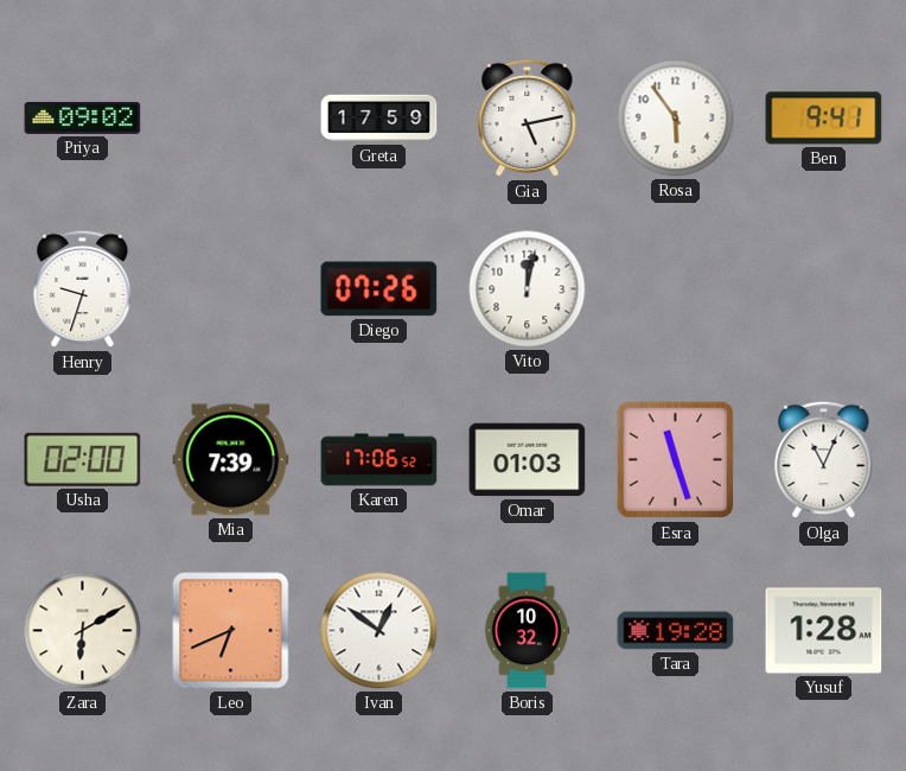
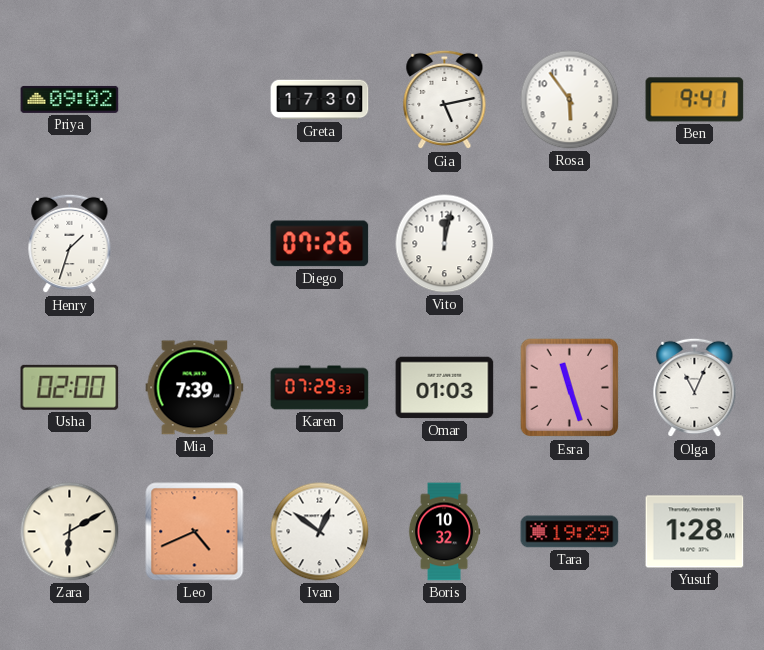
Greta: 17:59 -> 17:30 (320, 100)
Henry: 9:33 -> 1:33 (70, 244)
Karen: 17:06 -> 07:29 (320, 388)
Leo: 6:41 -> 4:41 (195, 532)
Tara: 19:28 -> 19:29 (570, 532)
